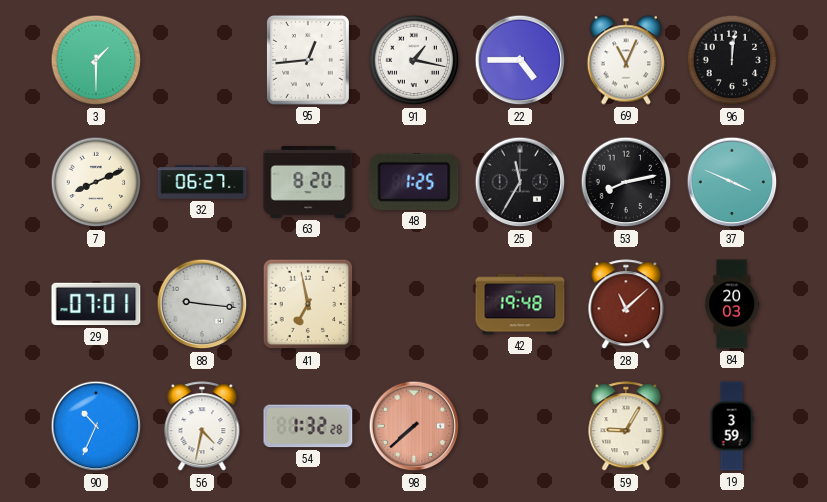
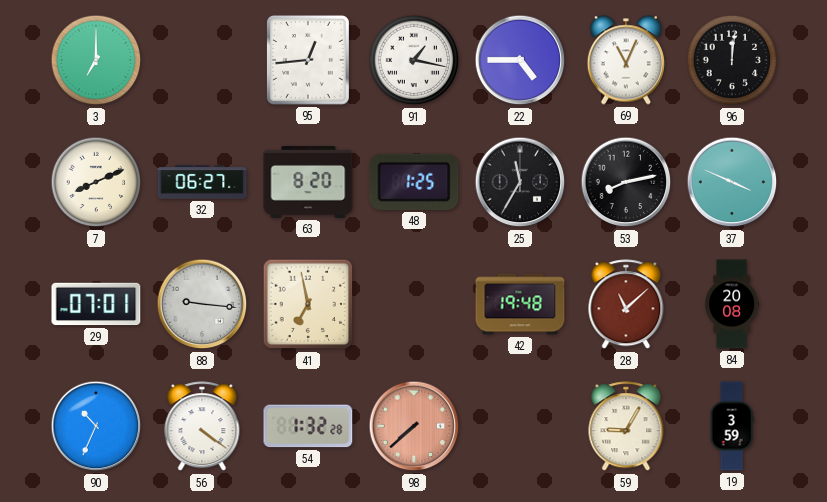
3: 1:30 -> 7:00 (96, 60)
84: 20:03 -> 20:08 (732, 304)
56: 4:32 -> 4:21 (202, 427)
